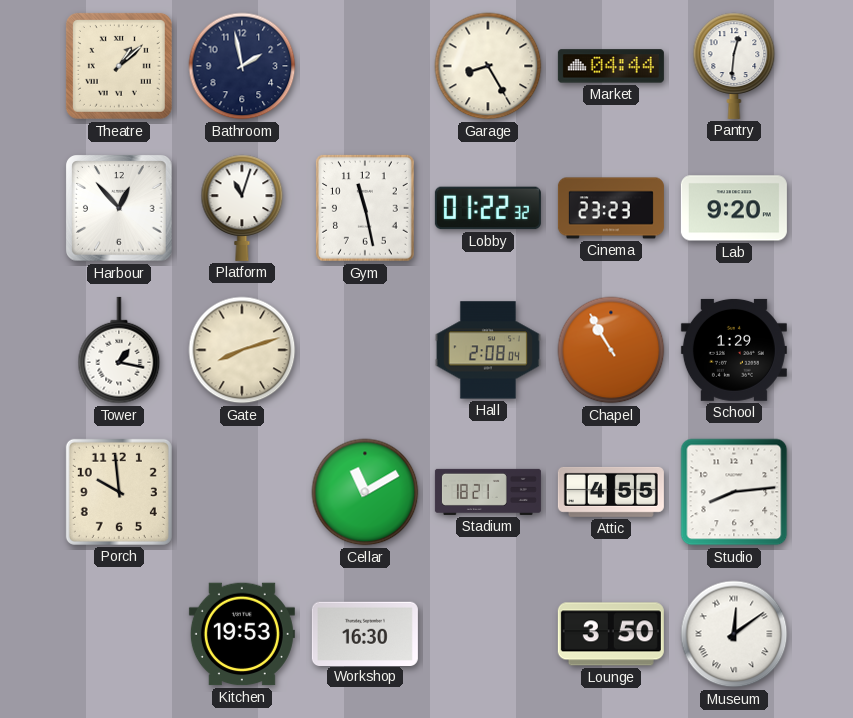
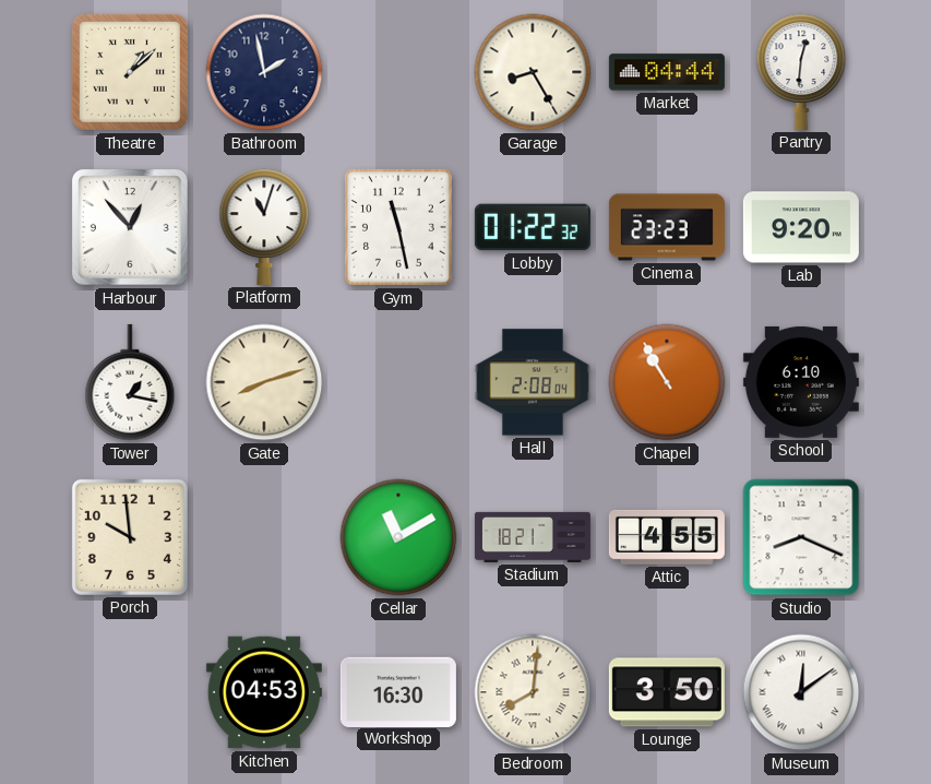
School: 1:29 -> 6:10 (801, 382)
Studio: 8:14 -> 8:19 (801, 537)
Kitchen: 19:53 -> 04:53 (264, 692)
Bedroom: none -> 8:01 (533, 692)
